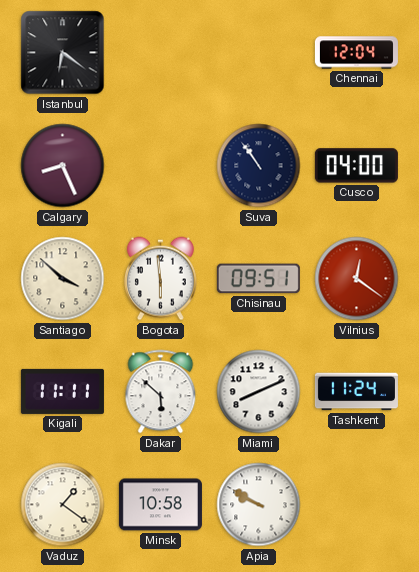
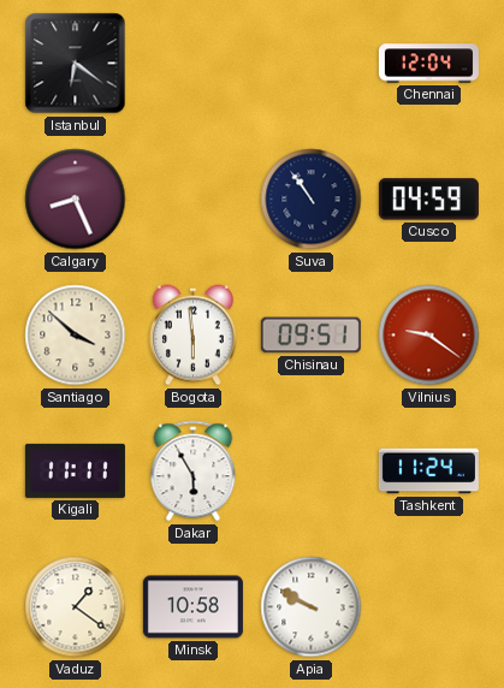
Cusco: 04:00 -> 04:59 (428, 200)
Vilnius: 12:21 -> 9:21 (429, 336)
Dakar: 5:52 -> 5:55 (194, 471)
Miami: 8:11 -> none (259, 392)
